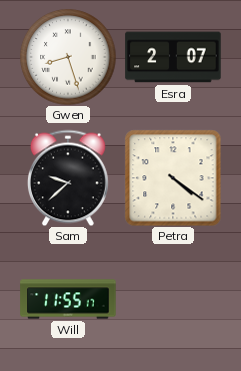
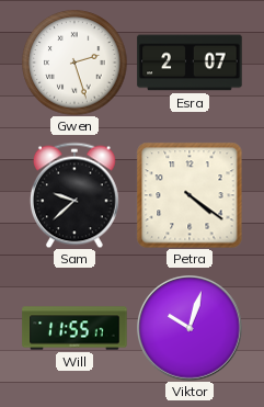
Gwen: 8:27 -> 2:27 (74, 63)
Viktor: none -> 10:03 (190, 328)
